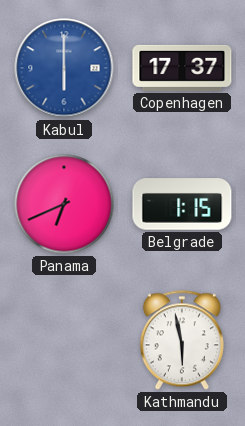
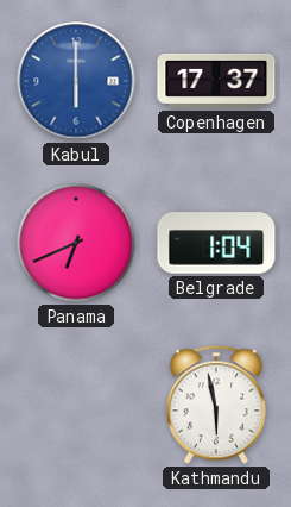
Belgrade: 1:15 -> 1:04 (216, 243)
